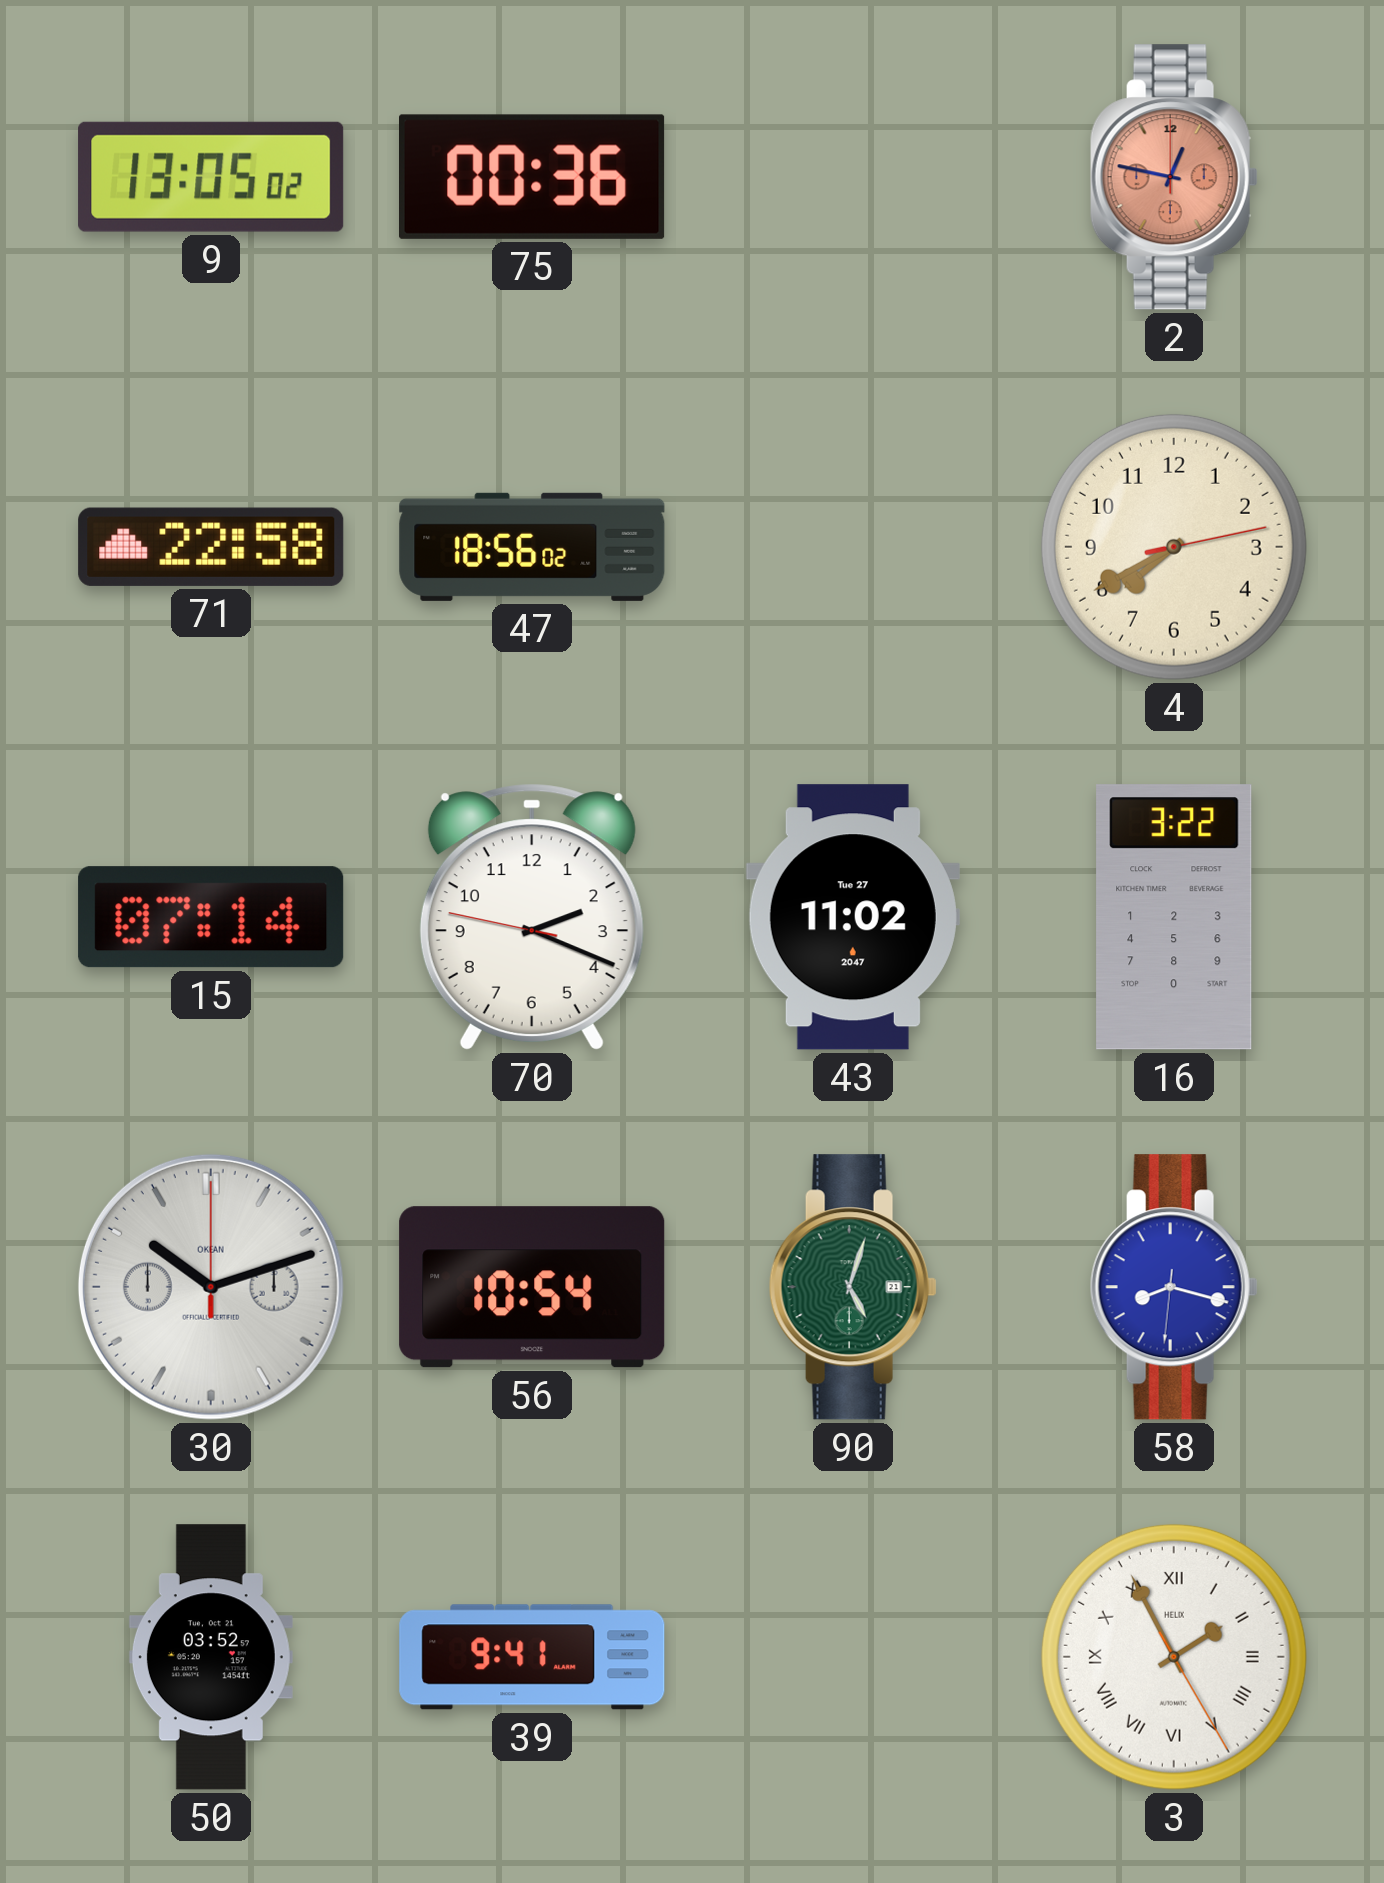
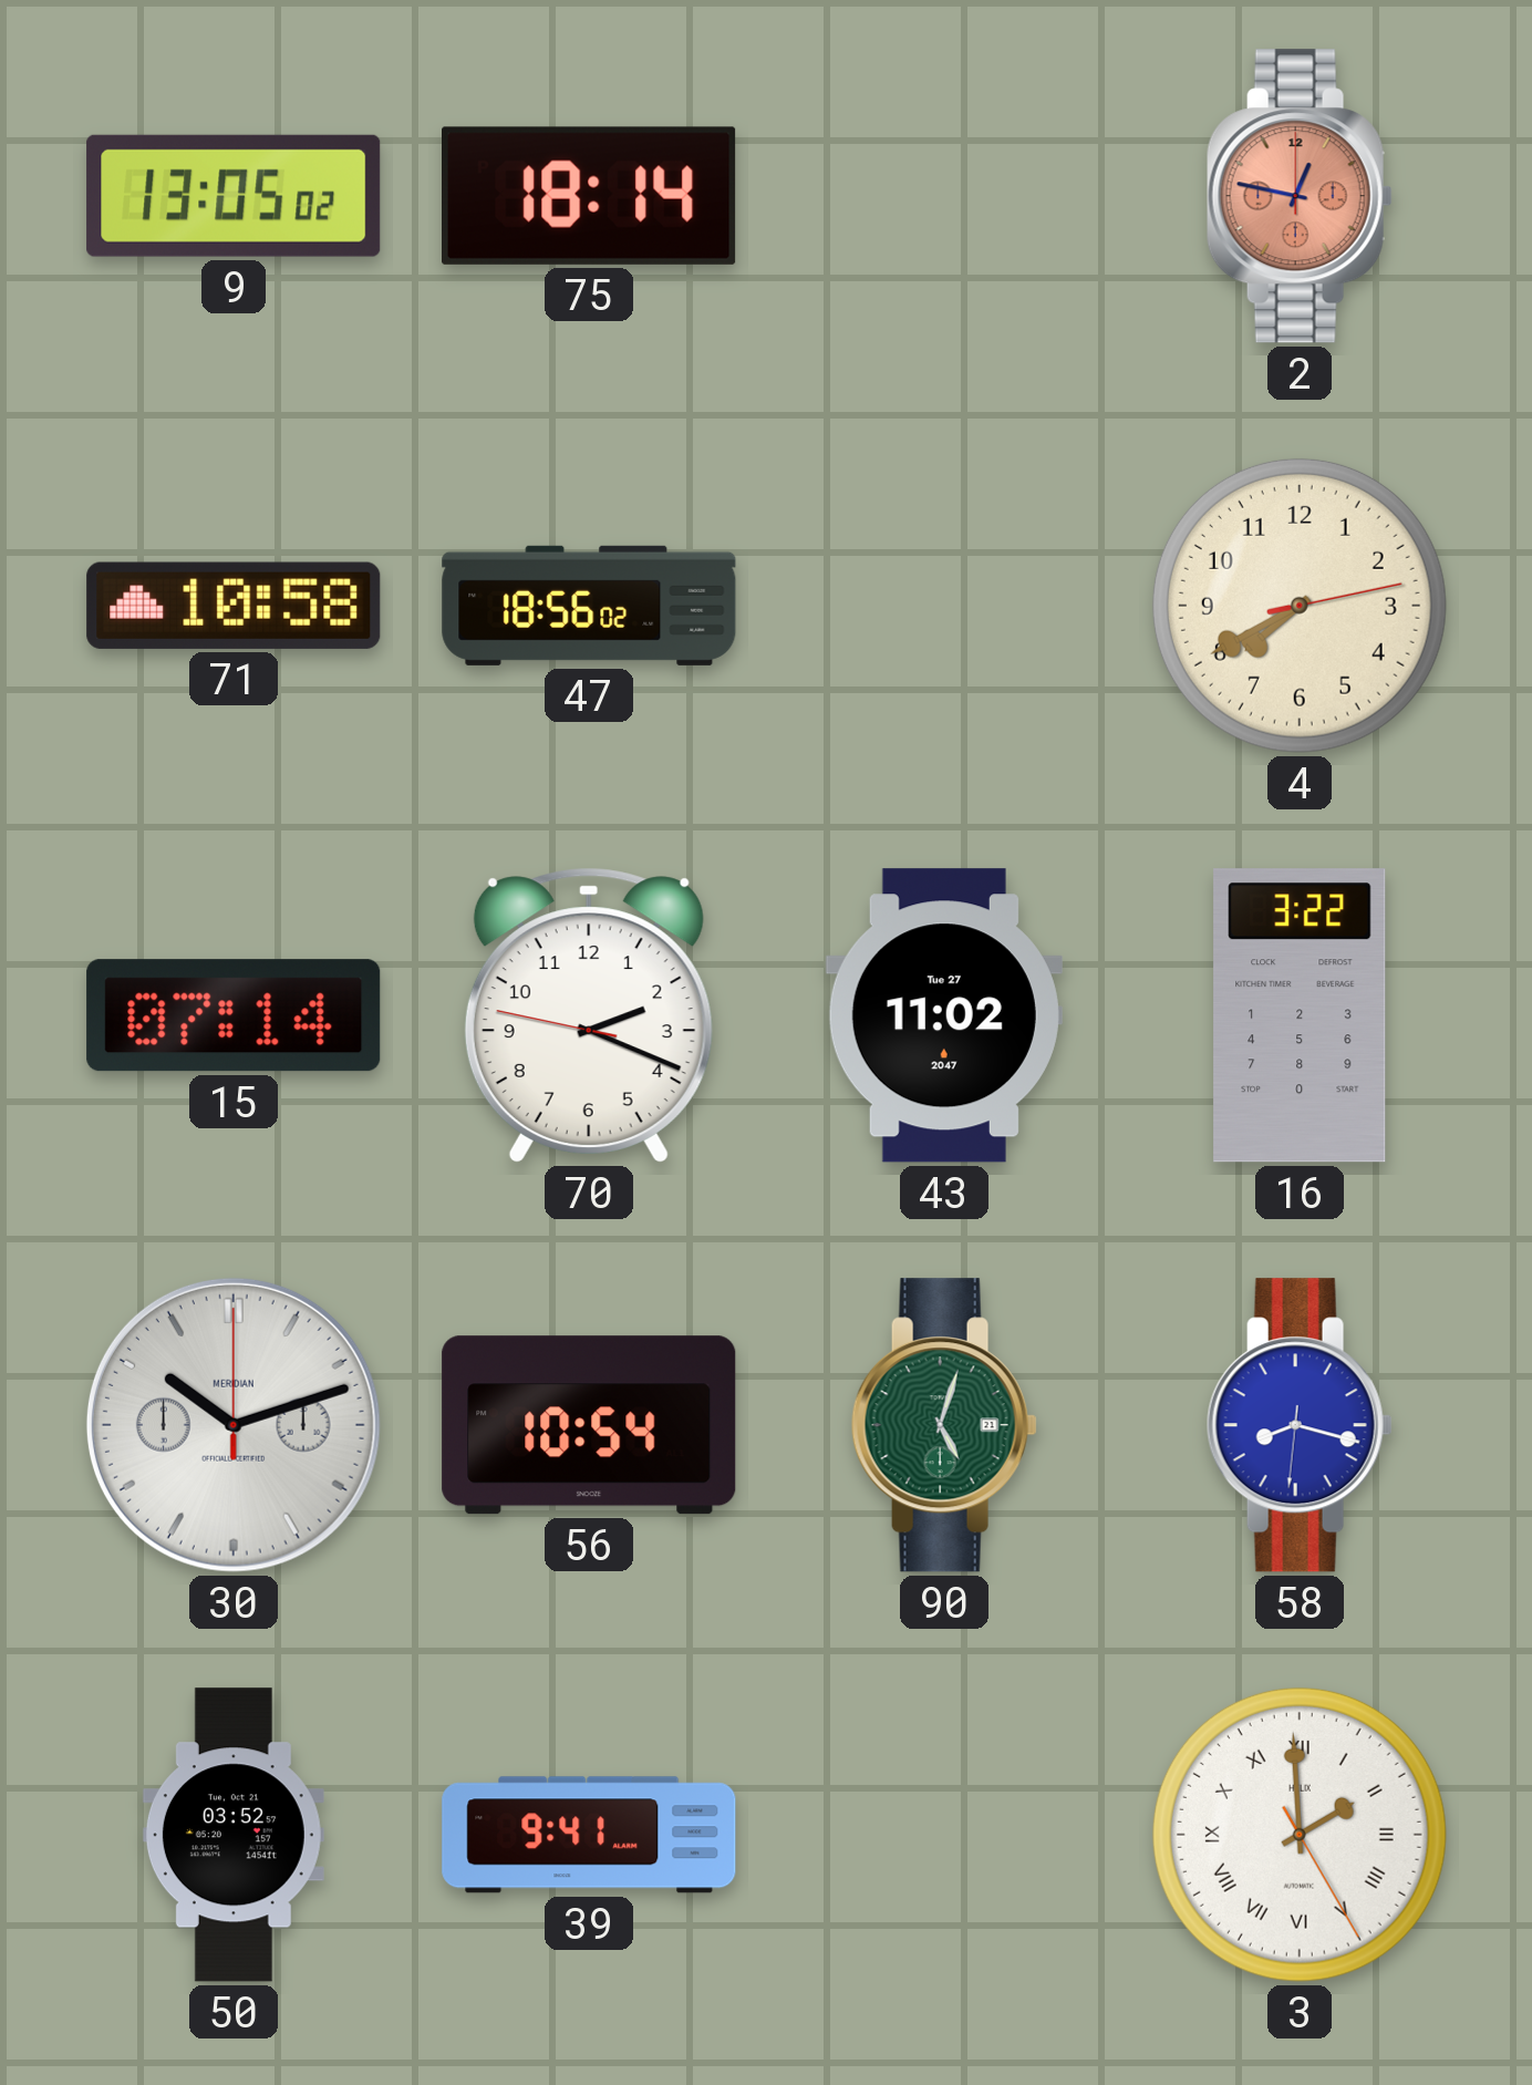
75: 00:36 -> 18:14 (590, 196)
71: 22:58 -> 10:58 (234, 606)
30 brand: OKEAN -> MERIDIAN (234, 1425)
3: 1:55 -> 1:59 (1300, 1835)
